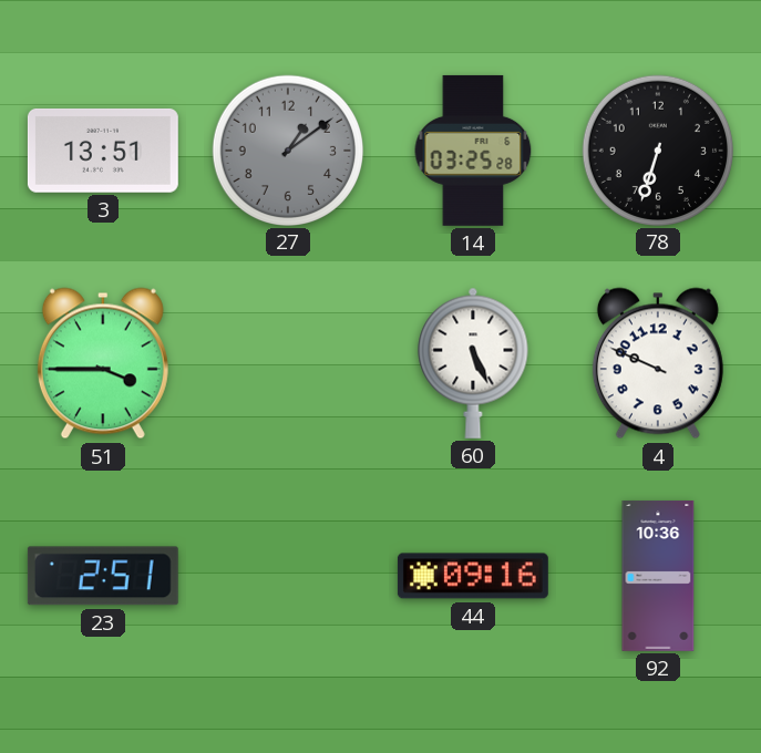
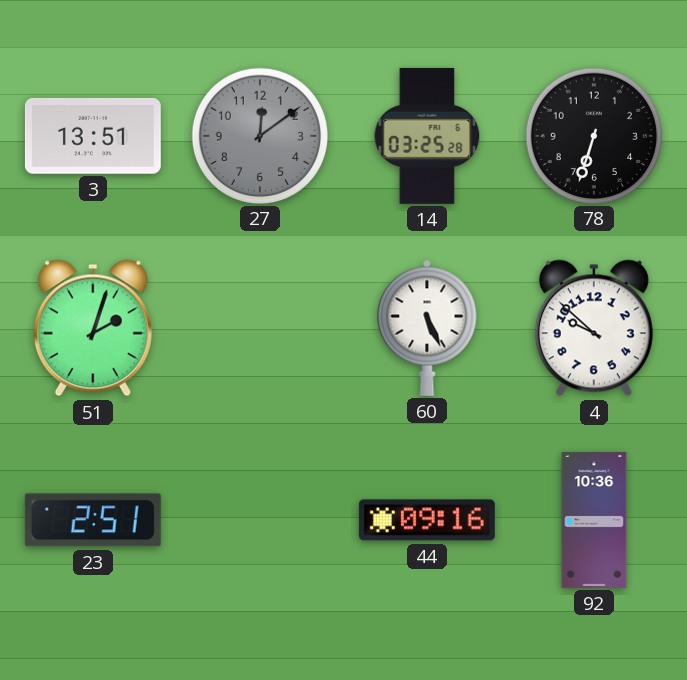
27: 1:09 -> 12:09 (259, 135)
51: 3:45 -> 2:03 (93, 328)
4: 9:49 -> 9:52 (594, 328)
